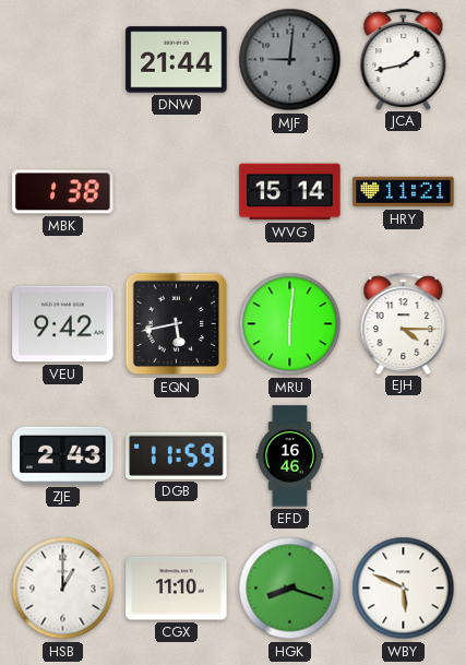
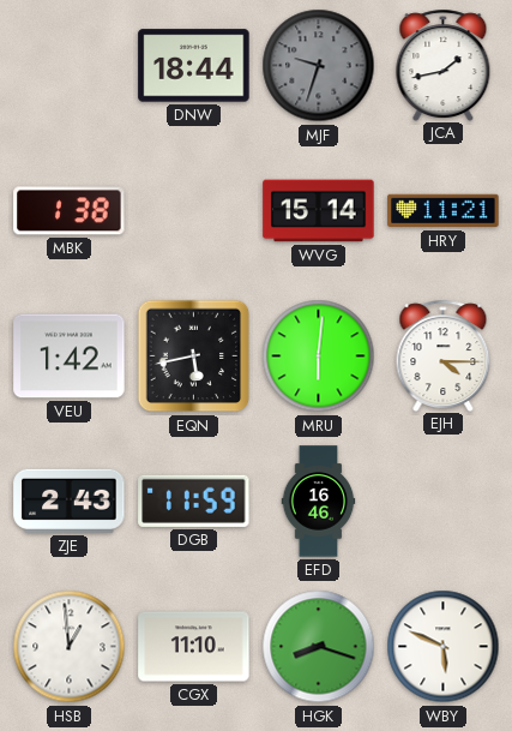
DNW: 21:44 -> 18:44 (194, 66)
MJF: 9:01 -> 9:33 (319, 66)
VEU: 9:42 -> 1:42 (70, 356)
HSB: 1:00 -> 12:59 (70, 647)
